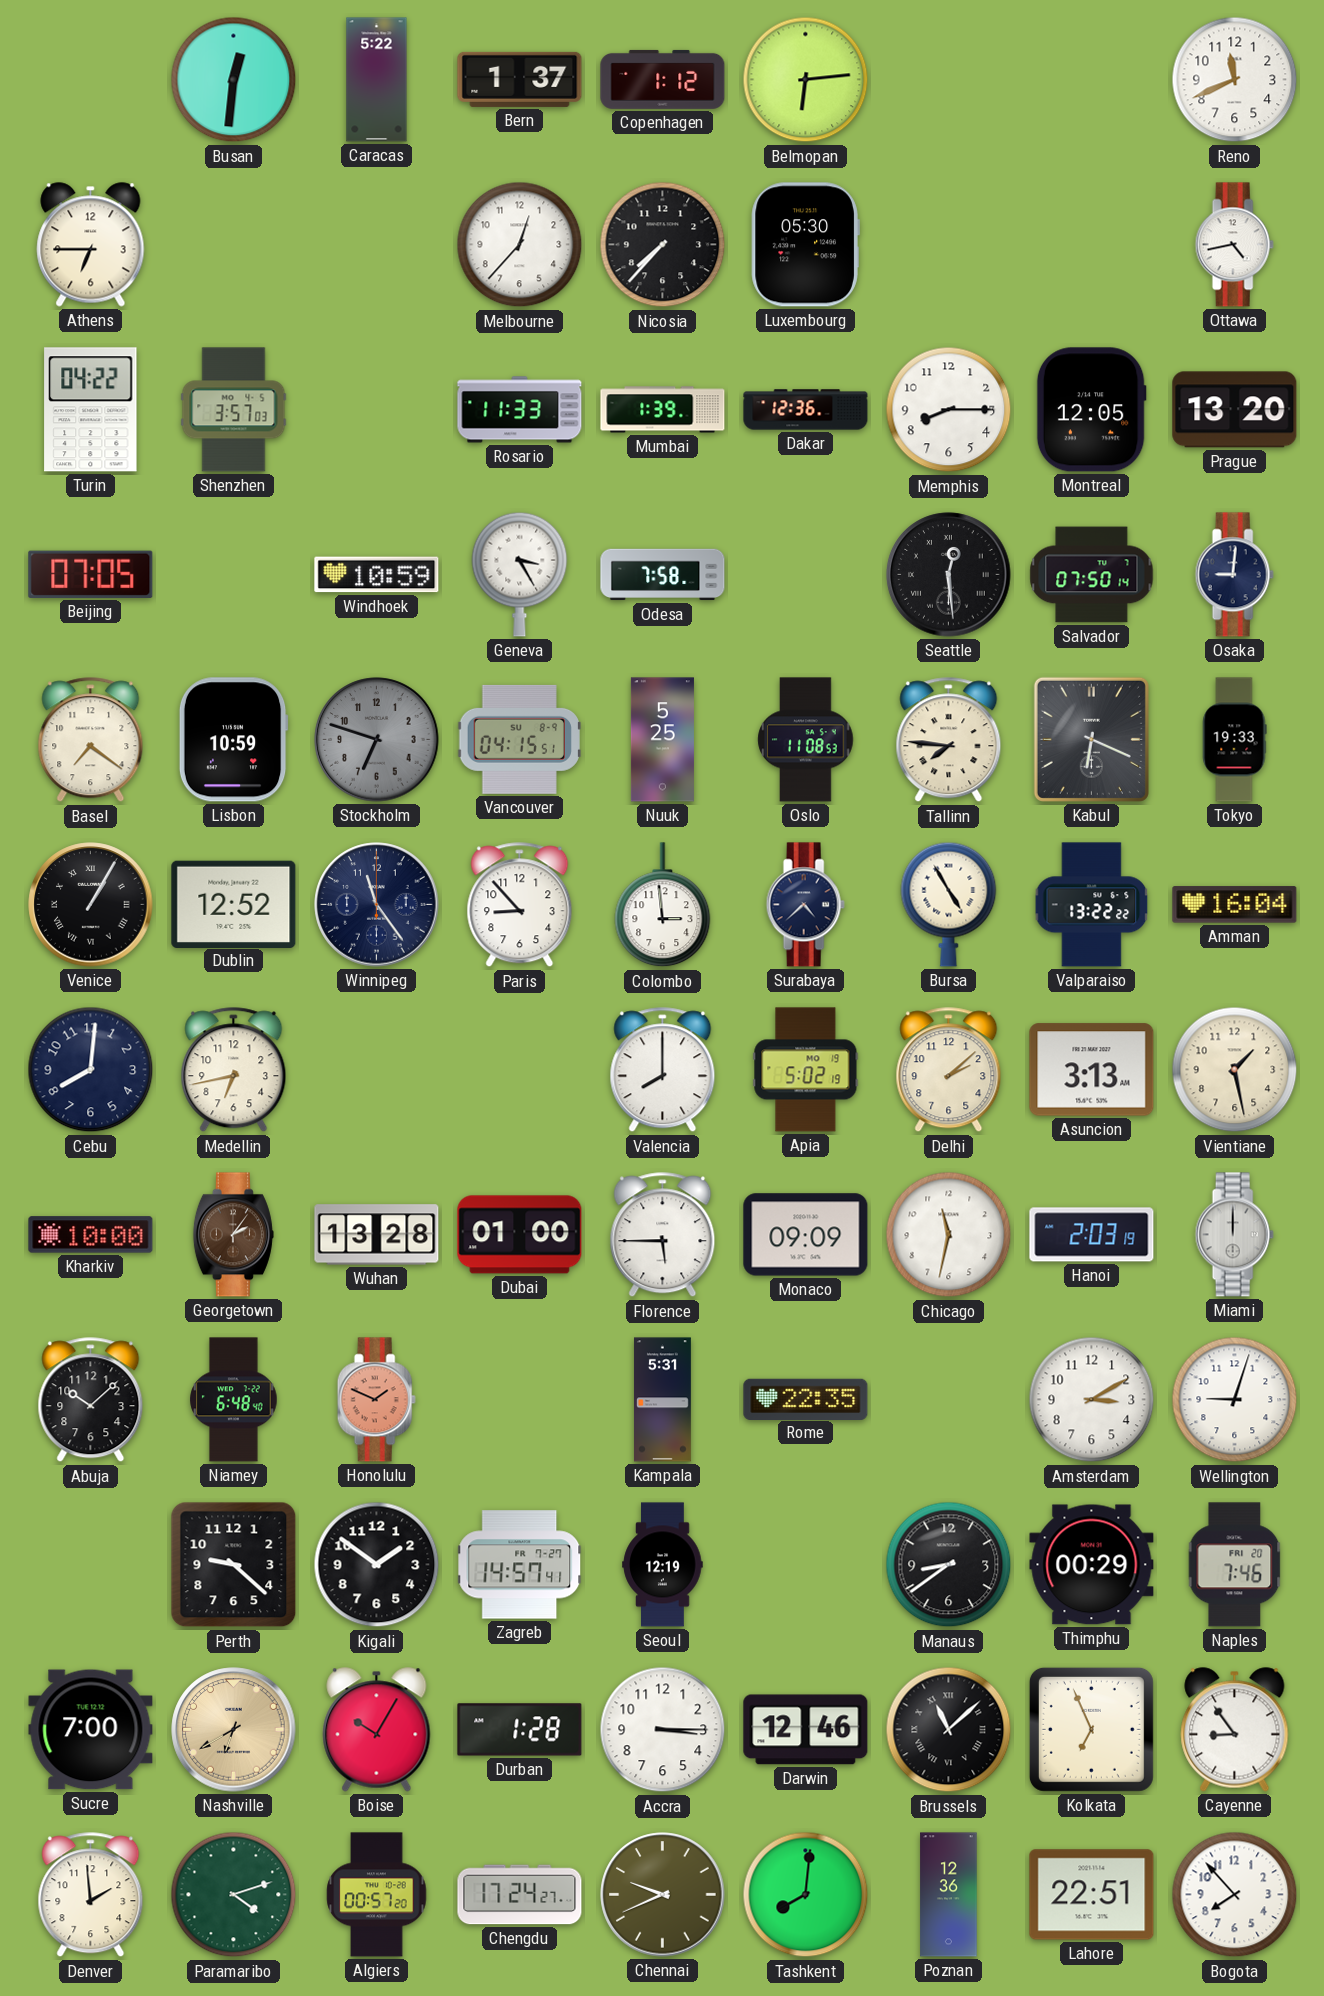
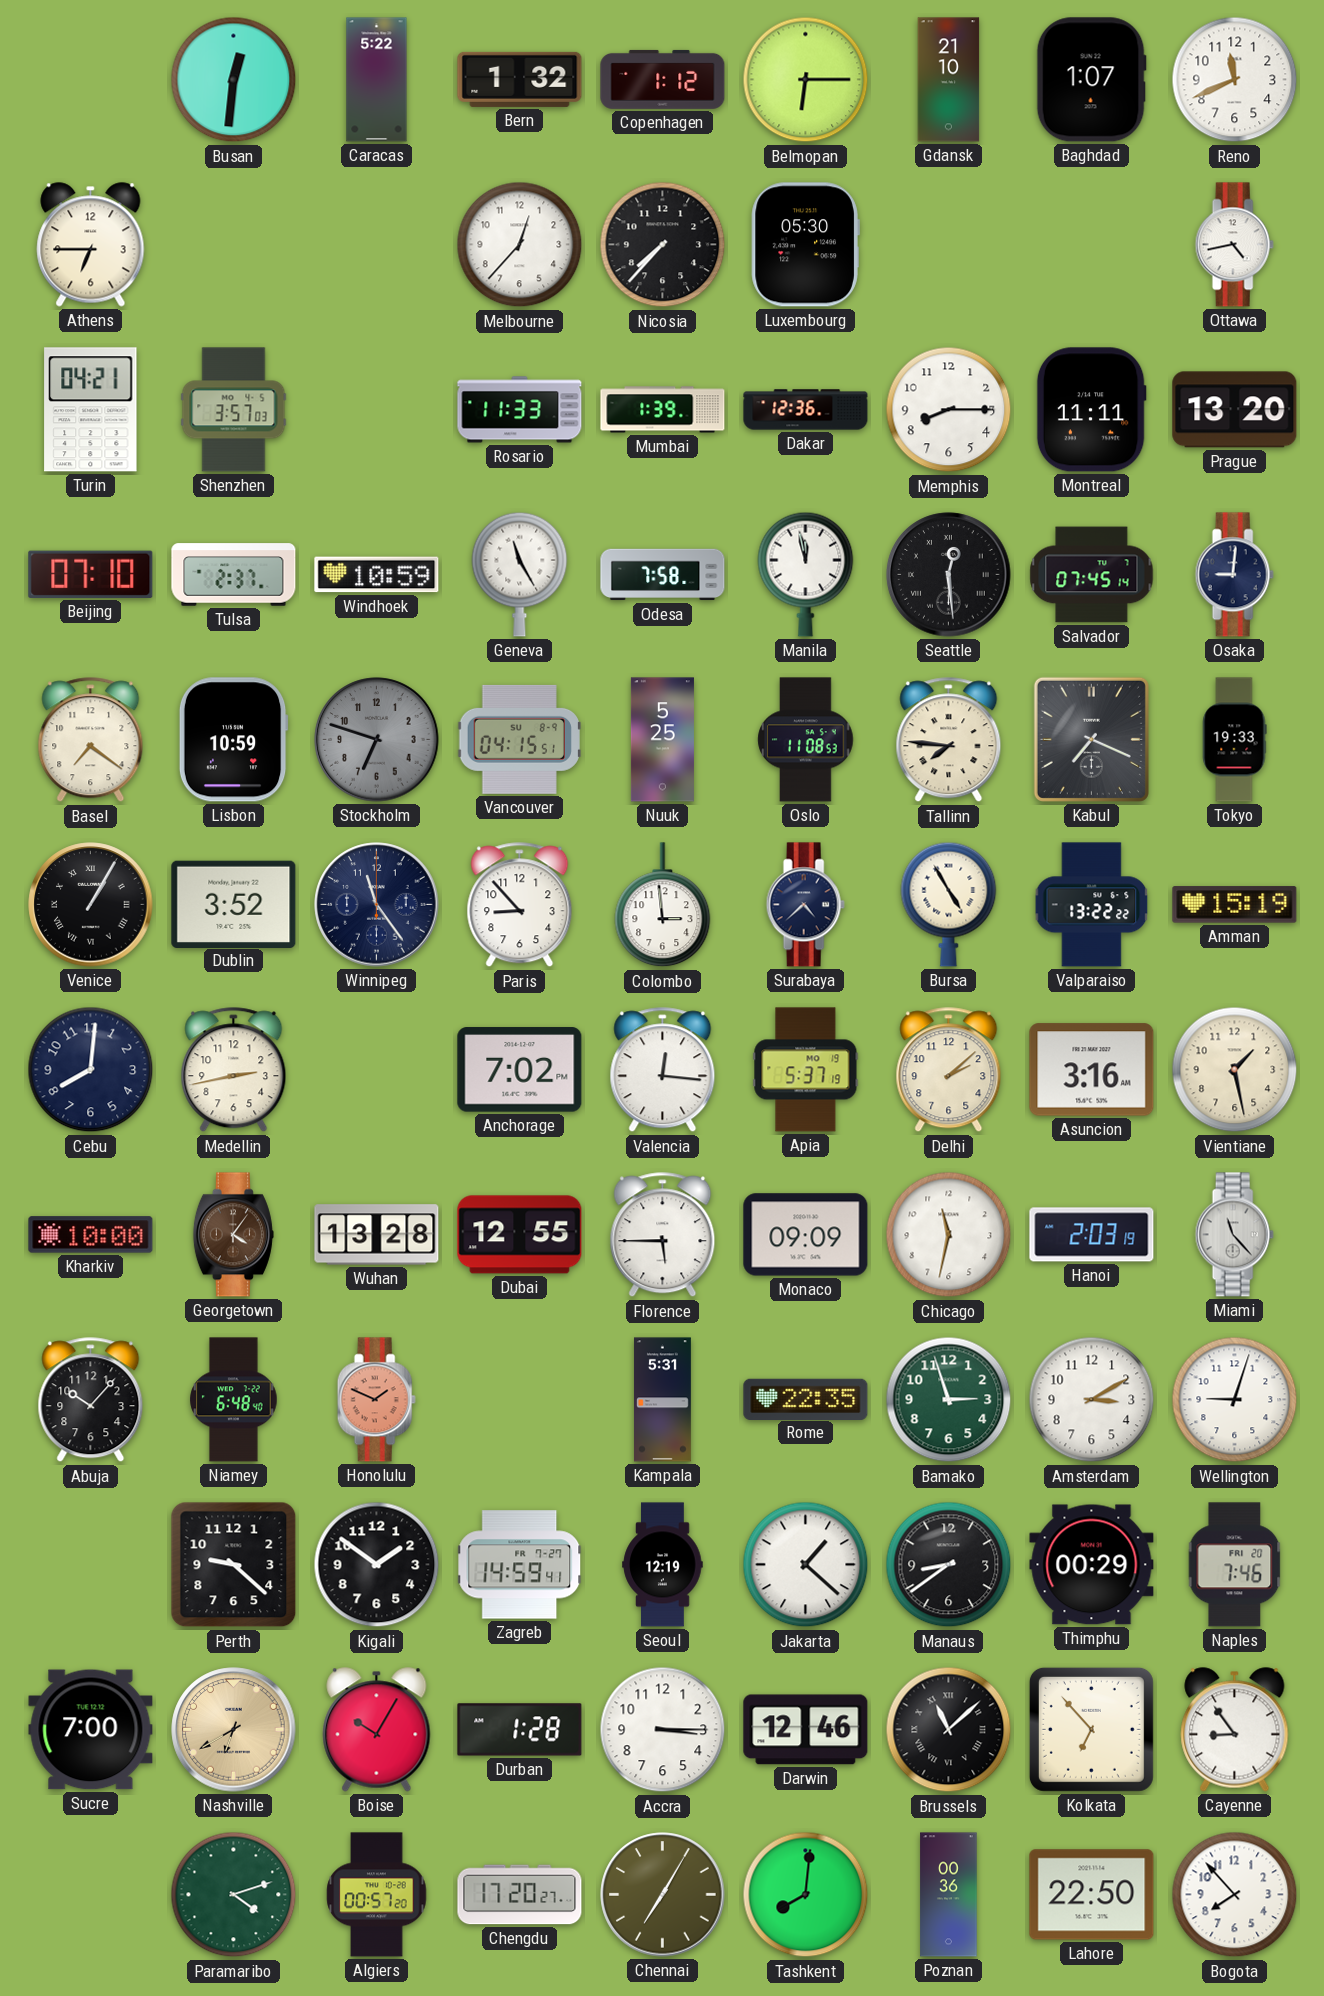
Bern: 1:37 -> 1:32 (520, 79)
Belmopan: 6:14 -> 6:15 (806, 80)
Gdansk: none -> 21:10 (949, 80)
Baghdad: none -> 1:07 (1091, 80)
Turin: 04:22 -> 04:21 (91, 410)
Montreal: 12:05 -> 11:11 (1091, 410)
Beijing: 07:05 -> 07:10 (91, 574)
Tulsa: none -> 2:37 (234, 575)
Geneva: 3:25 -> 11:25 (520, 574)
Manila: none -> 11:58 (806, 574)
Salvador: 07:50 -> 07:45 (1092, 575)
Kabul: 6:19 -> 7:19 (1091, 739)
Dublin: 12:52 -> 3:52 (234, 904)
Amman: 16:04 -> 15:19 (1235, 905)
Medellin: 6:43 -> 2:43 (234, 1070)
Anchorage: none -> 7:02 (520, 1070)
Valencia: 8:00 -> 12:16 (663, 1070)
Apia: 5:02 -> 5:37 (806, 1070)
Asuncion: 3:13 -> 3:16 (1092, 1070)
Georgetown: 2:06 -> 4:06 (233, 1235)
Dubai: 01:00 -> 12:55 (520, 1235)
Miami: 12:00 -> 11:23 (1234, 1235)
Abuja: 10:08 -> 10:07 (91, 1400)
Bamako: none -> 2:57 (949, 1400)
Zagreb: 14:57 -> 14:59 (520, 1565)
Jakarta: none -> 1:22 (806, 1565)
Kolkata: 6:56 -> 6:53 (1091, 1729)
Denver: 1:59 -> none (91, 1895)
Chengdu: 17:24 -> 17:20 (520, 1895)
Chennai: 9:41 -> 7:05 (663, 1895)
Poznan: 12:36 -> 00:36 (949, 1895)
Lahore: 22:51 -> 22:50 (1092, 1895)
